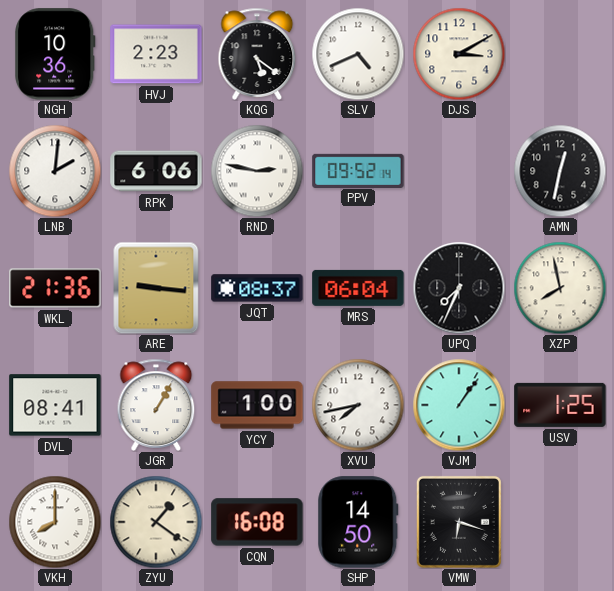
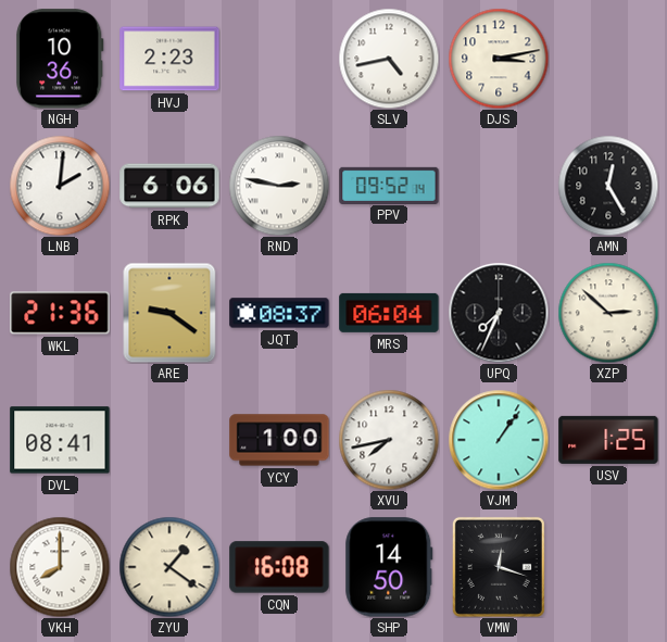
KQG: 5:21 -> none (257, 54)
SLV: 4:41 -> 4:43 (389, 59)
DJS: 3:10 -> 3:13 (499, 59)
AMN: 12:32 -> 12:25 (608, 186)
ARE: 9:16 -> 9:21 (169, 313)
XZP: 7:58 -> 2:52 (608, 313)
JGR: 1:05 -> none (156, 405)
VMW: 6:18 -> 12:18 (499, 567)
